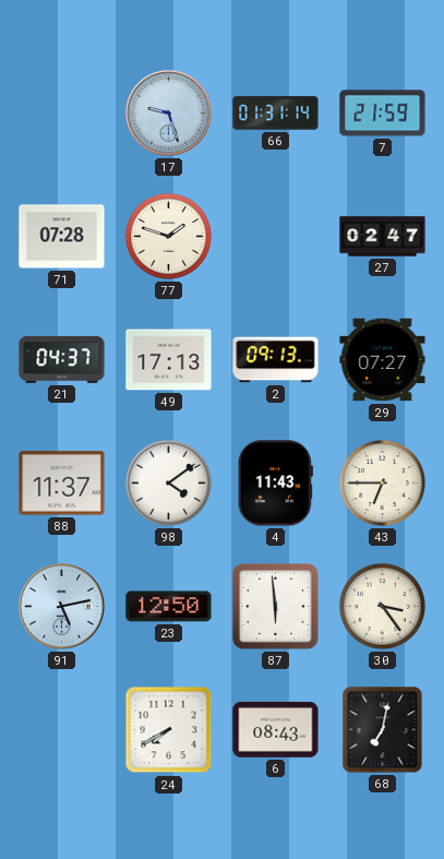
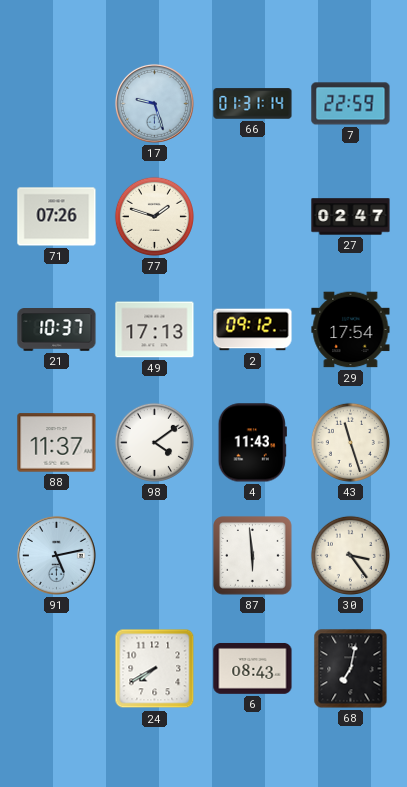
7: 21:59 -> 22:59 (351, 104)
71: 07:28 -> 07:26 (57, 217)
21: 04:37 -> 10:37 (57, 330)
2: 09:13 -> 09:12 (253, 330)
29: 07:27 -> 17:54 (351, 330)
43: 6:45 -> 11:27 (350, 442)
23: 12:50 -> none (169, 607)
